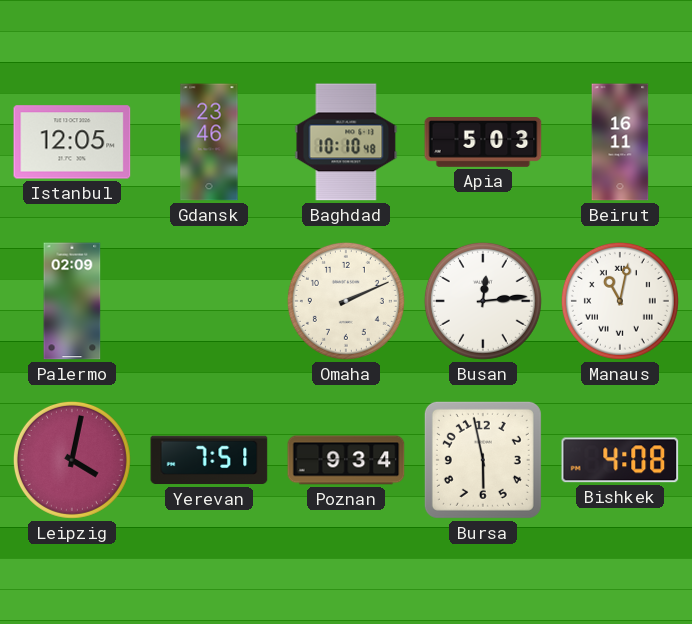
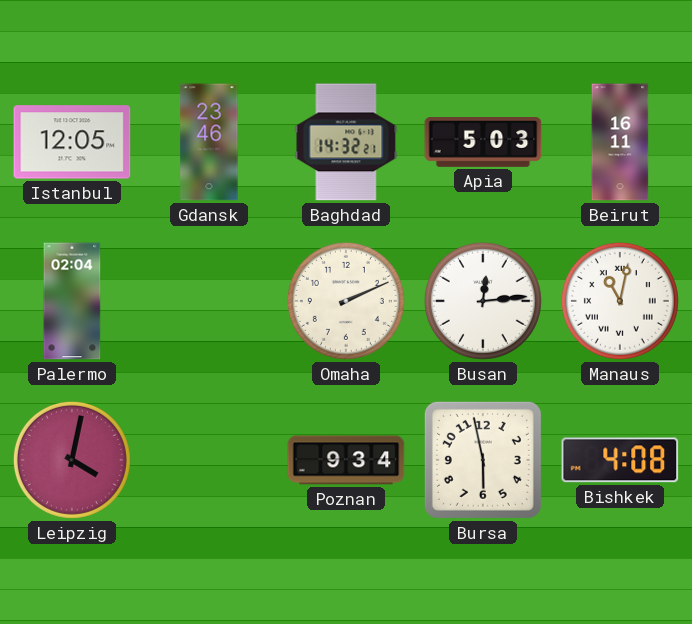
Baghdad: 10:10 -> 14:32 (346, 142)
Palermo: 02:09 -> 02:04 (72, 301)
Yerevan: 7:51 -> none (209, 460)
